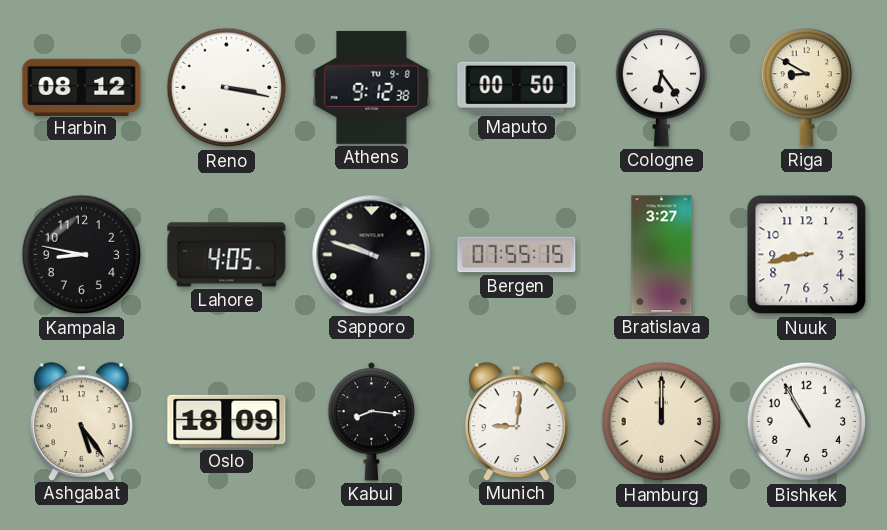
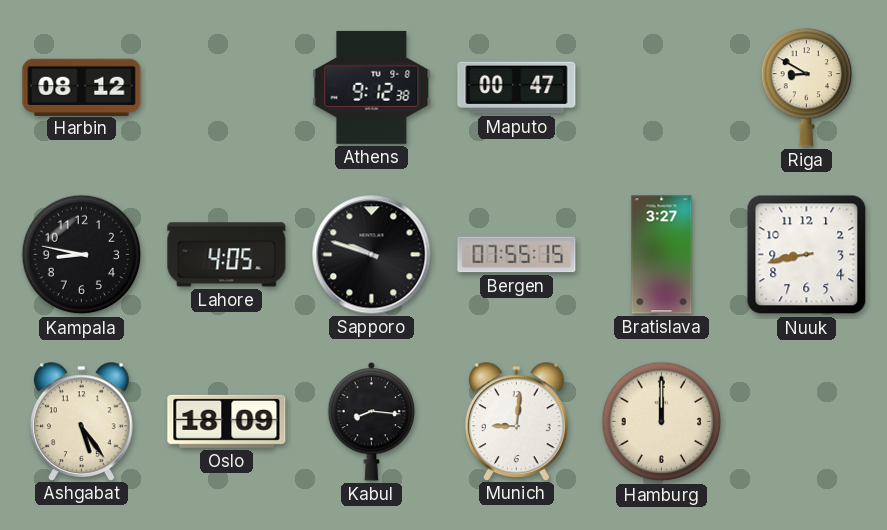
Reno: 3:17 -> none (227, 88)
Maputo: 00:50 -> 00:47 (517, 88)
Cologne: 6:24 -> none (662, 88)
Bishkek: 10:55 -> none (807, 422)
